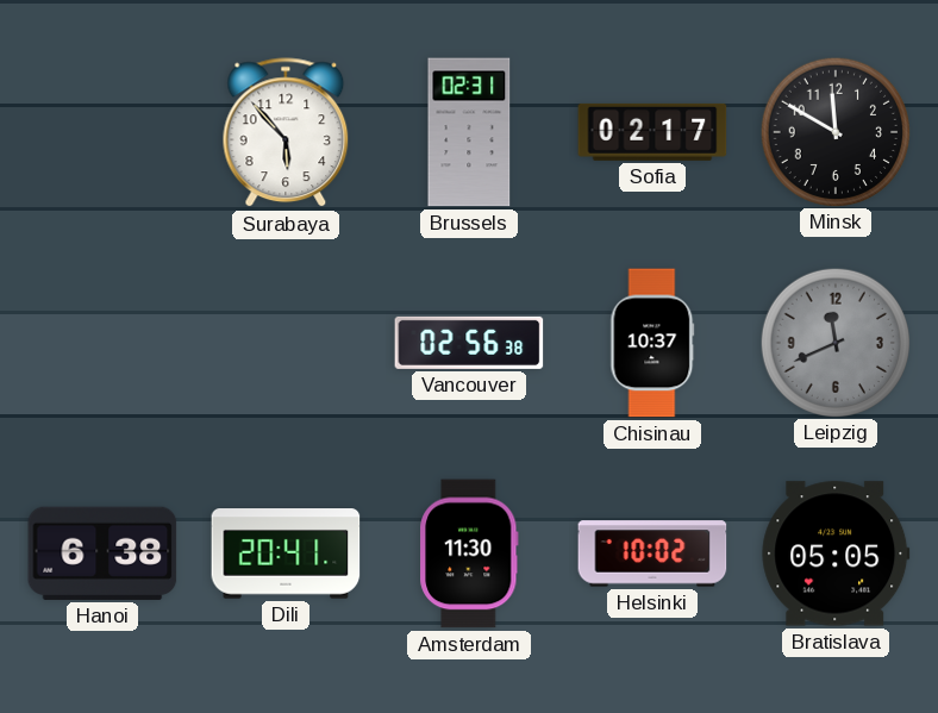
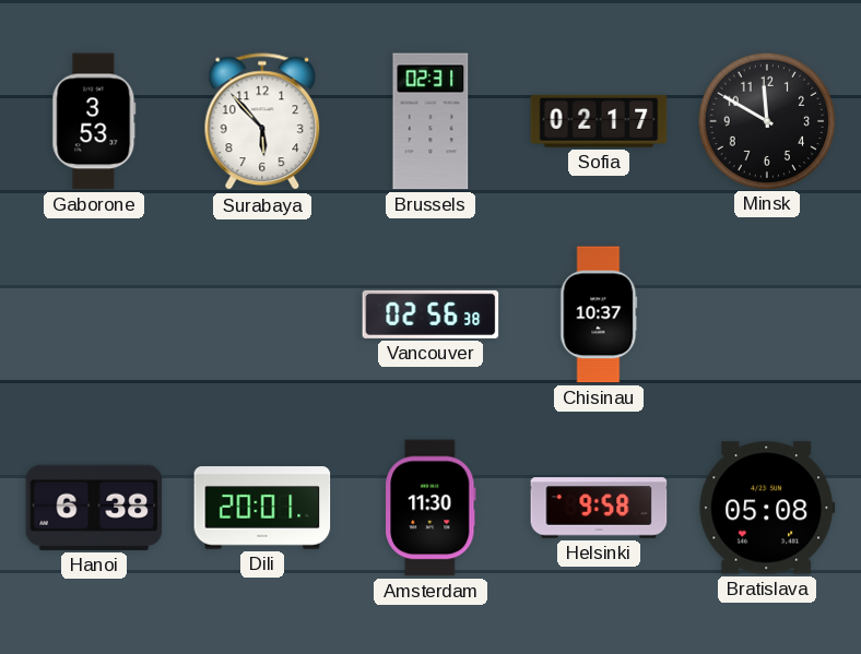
Gaborone: none -> 3:53 (94, 121)
Leipzig: 11:41 -> none (834, 342)
Dili: 20:41 -> 20:01 (262, 508)
Helsinki: 10:02 -> 9:58 (599, 508)
Bratislava: 05:05 -> 05:08 (767, 508)
